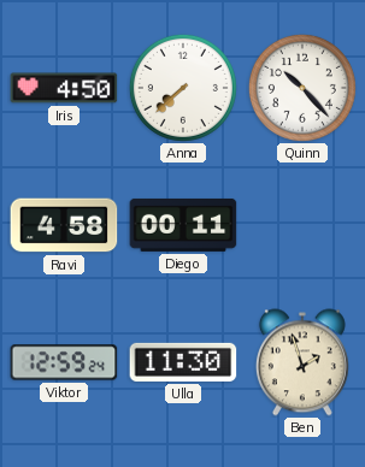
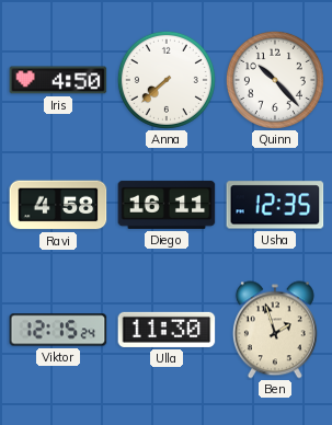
Diego: 00:11 -> 16:11 (167, 205)
Usha: none -> 12:35 (275, 205)
Viktor: 12:59 -> 12:15 (58, 330)
